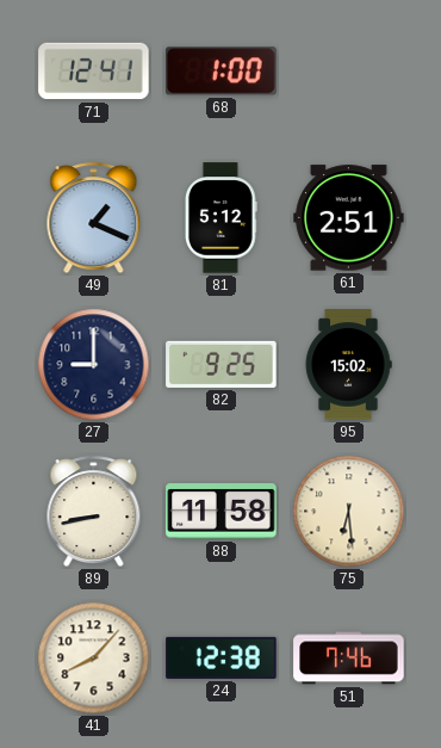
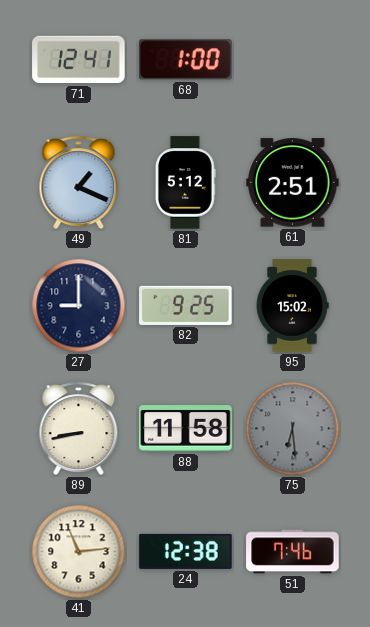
75 dial: cream -> grey (293, 429)
41: 8:07 -> 11:14 (79, 552)
